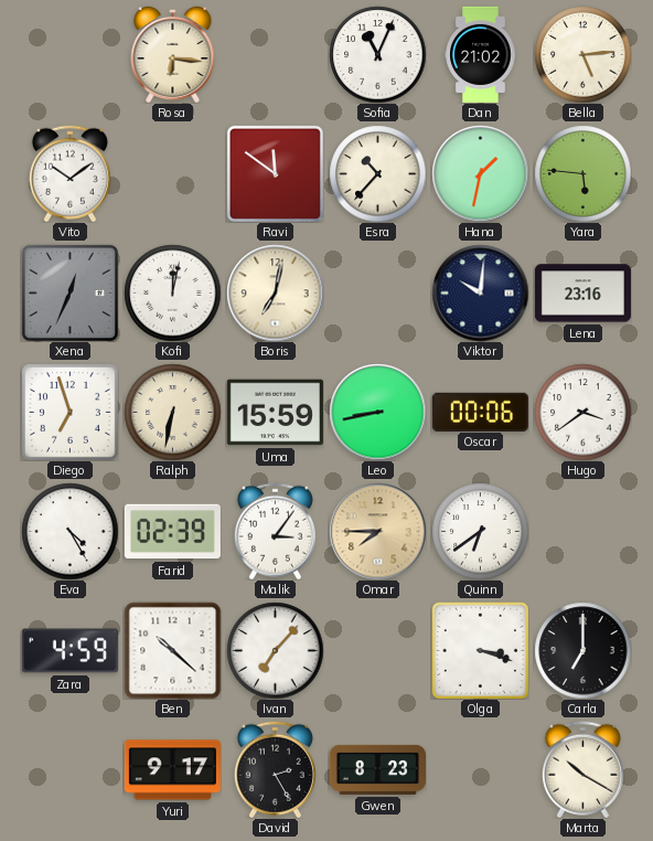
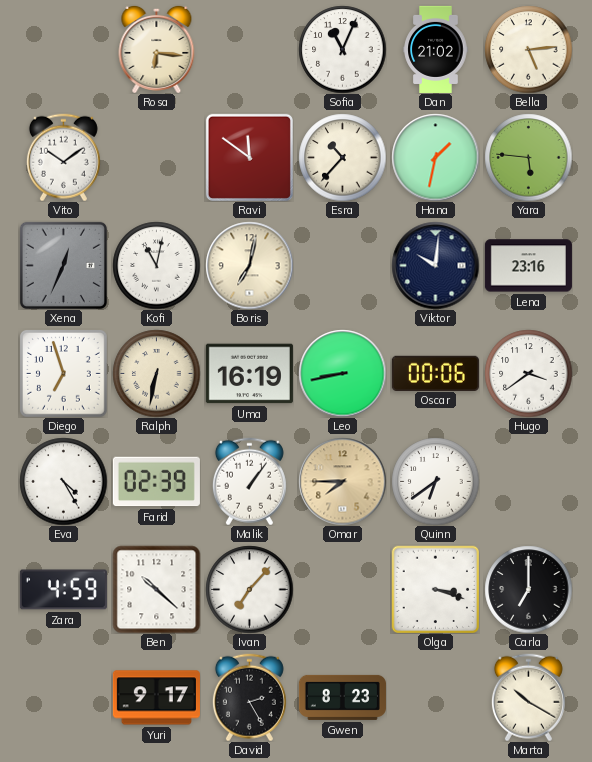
Kofi: 12:02 -> 11:02 (156, 265)
Uma: 15:59 -> 16:19 (249, 374)
Malik: 3:06 -> 1:06 (249, 481)
